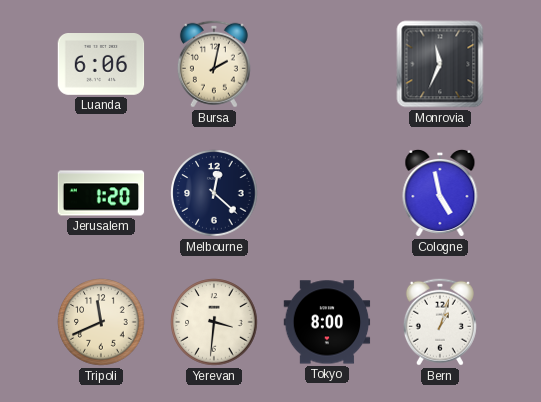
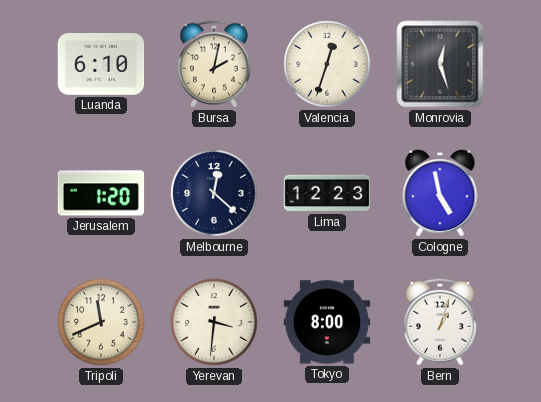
Luanda: 6:06 -> 6:10 (101, 65)
Valencia: none -> 12:33 (327, 64)
Monrovia: 11:34 -> 12:27 (440, 64)
Lima: none -> 12:23 (327, 193)
